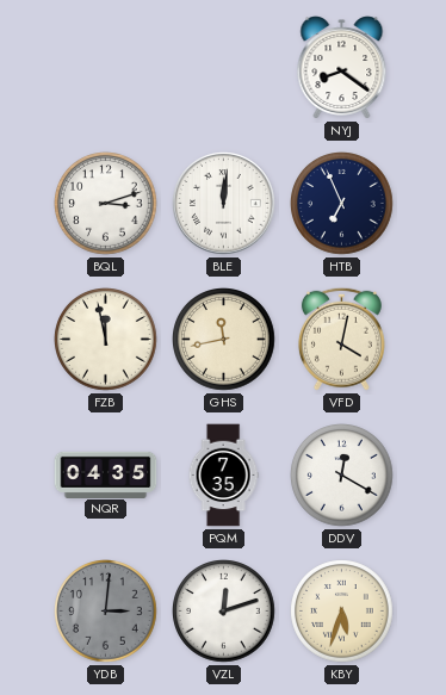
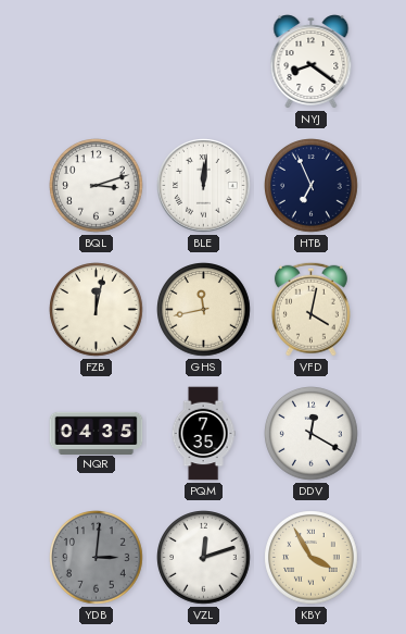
FZB: 11:58 -> 12:02 (97, 310)
KBY: 5:33 -> 3:55 (312, 558)
